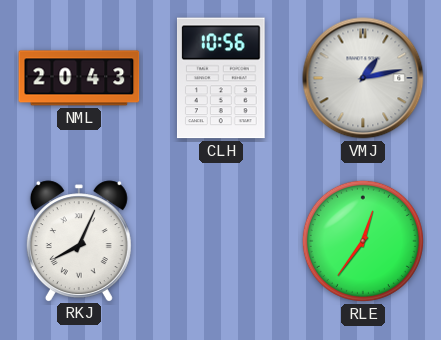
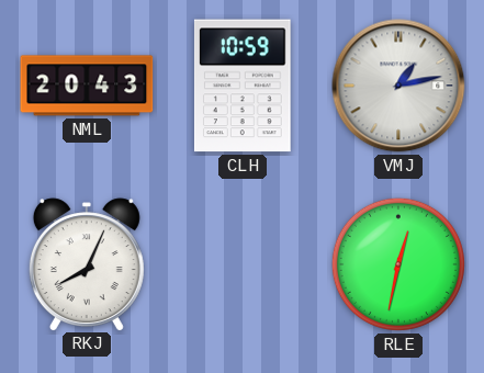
CLH: 10:56 -> 10:59 (243, 86)
RLE: 12:36 -> 12:32 (398, 264)
